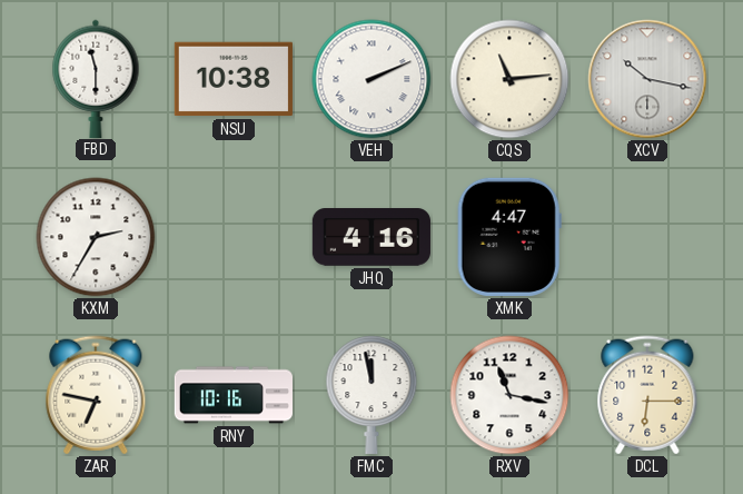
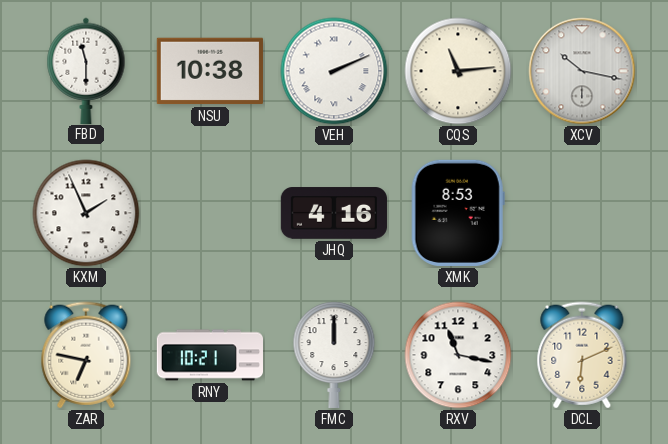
KXM: 2:35 -> 1:56 (86, 213)
XMK: 4:47 -> 8:53 (458, 213)
RNY: 10:16 -> 10:21 (209, 355)
FMC: 11:58 -> 12:00 (334, 355)
DCL: 6:15 -> 6:11 (582, 355)
